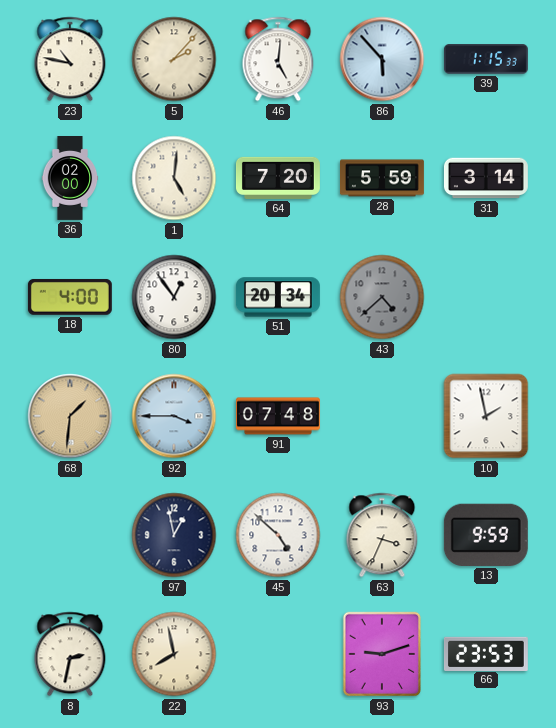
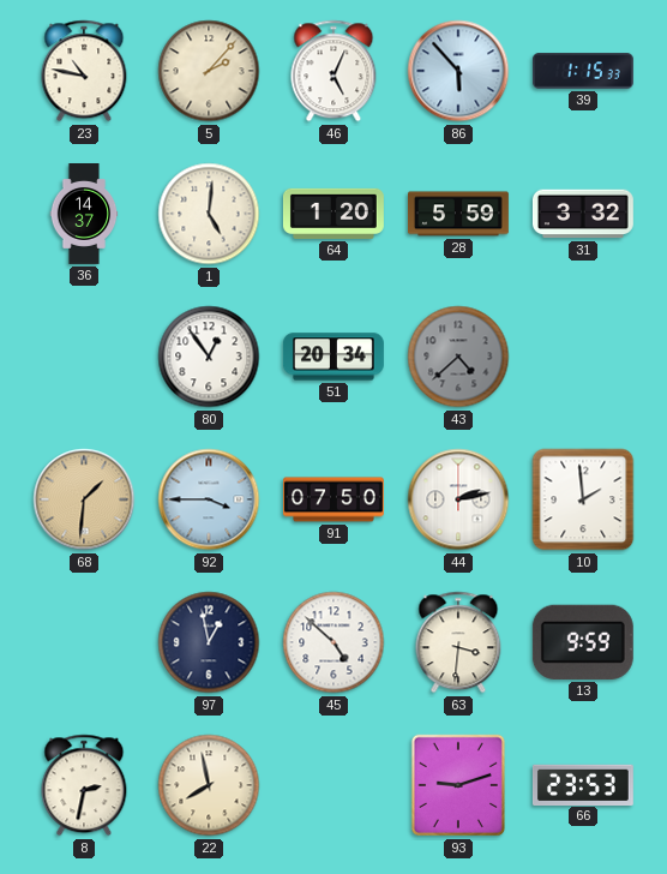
46: 5:01 -> 5:04 (333, 71)
36: 02:00 -> 14:37 (84, 215)
64: 7:20 -> 1:20 (333, 214)
31: 3:14 -> 3:32 (583, 214)
18: 4:00 -> none (70, 297)
91: 07:48 -> 07:50 (333, 499)
44: none -> 2:13 (458, 499)
10: 1:58 -> 1:59 (583, 499)
63: 3:34 -> 3:31 (458, 642)
